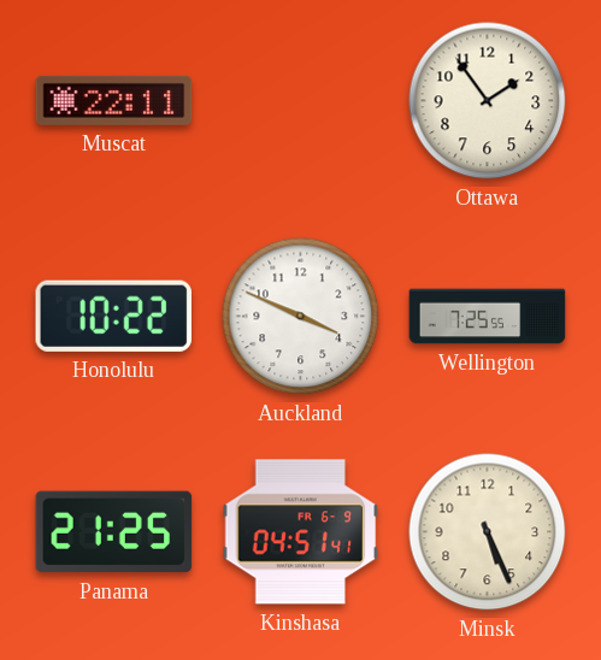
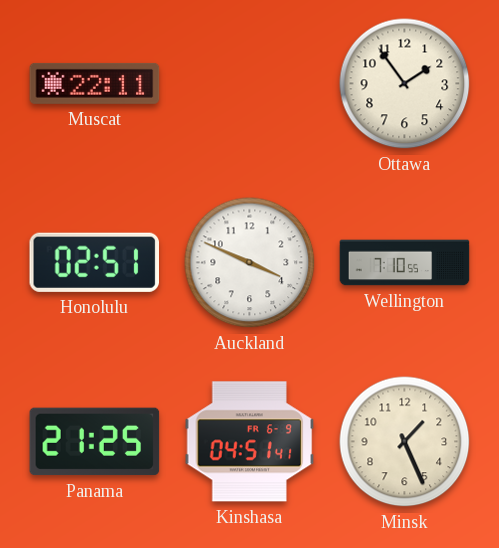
Honolulu: 10:22 -> 02:51 (94, 262)
Wellington: 7:25 -> 7:10 (405, 263)
Minsk: 5:26 -> 1:26 (405, 442)
